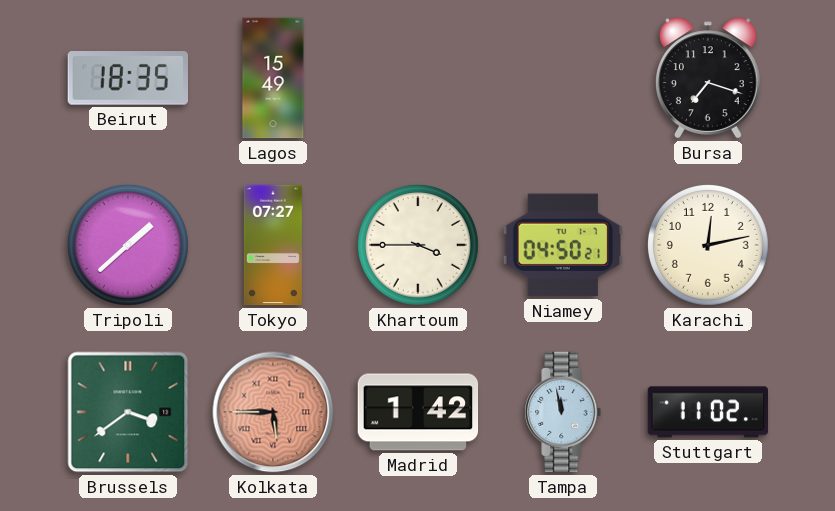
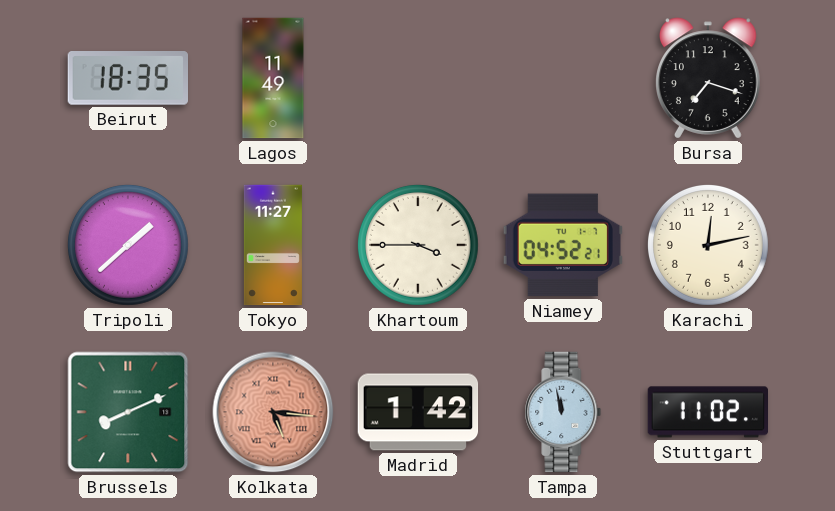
Lagos: 15:49 -> 11:49 (273, 78)
Tokyo: 07:27 -> 11:27 (273, 245)
Niamey: 04:50 -> 04:52 (562, 245)
Brussels: 3:39 -> 8:11 (128, 412)
Kolkata: 5:45 -> 5:16 (273, 412)
